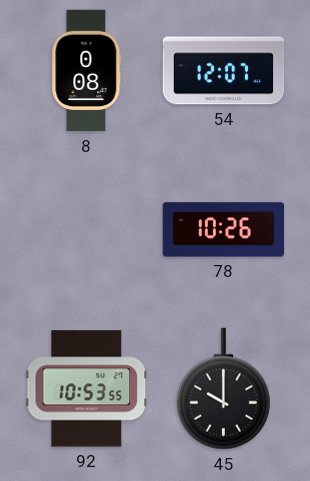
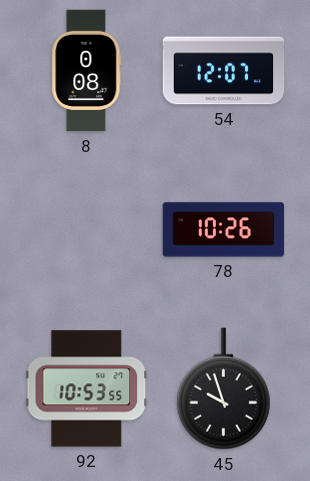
45: 10:00 -> 9:57 (223, 389)
